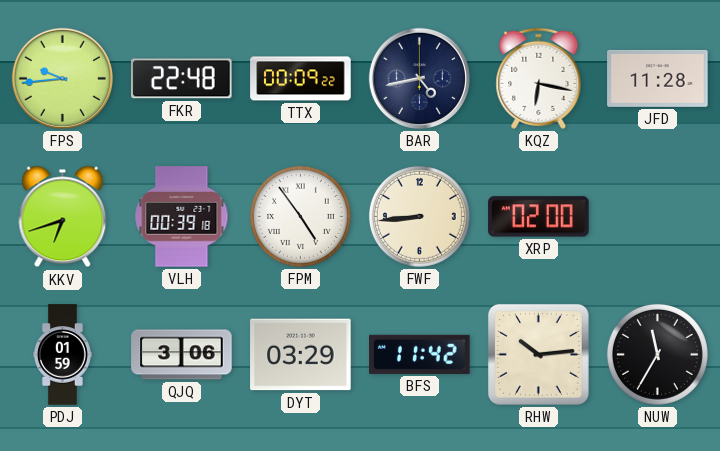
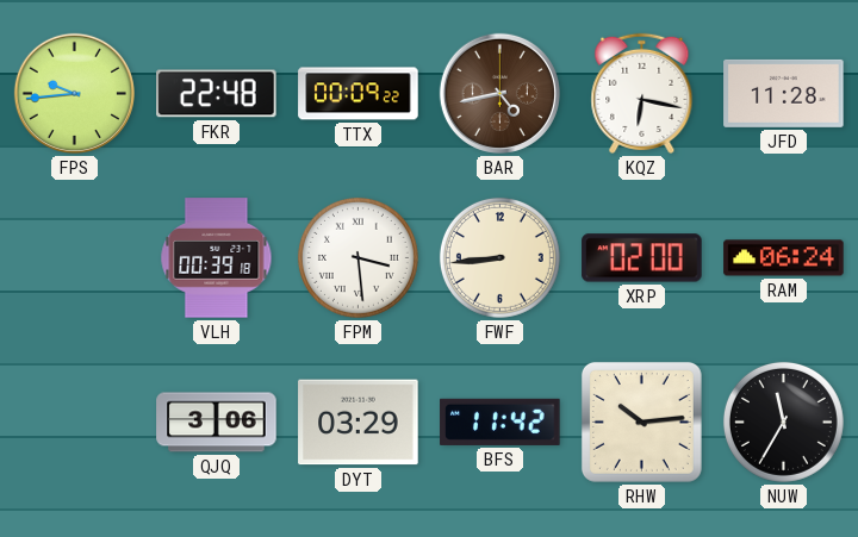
BAR dial: navy -> brown (499, 93)
KKV: 6:42 -> none (63, 217)
FPM: 4:54 -> 3:29 (357, 257)
RAM: none -> 06:24 (784, 258)
PDJ: 01:59 -> none (63, 355)
